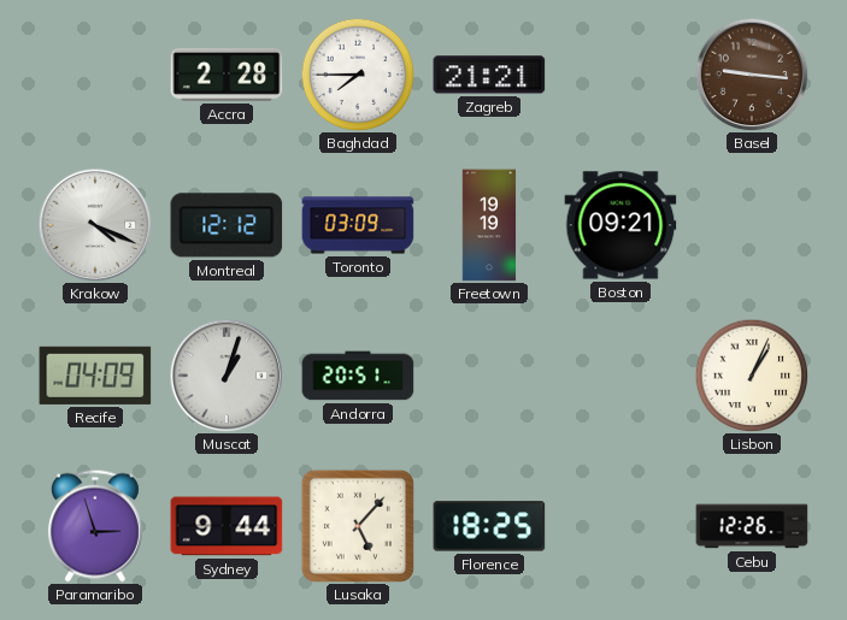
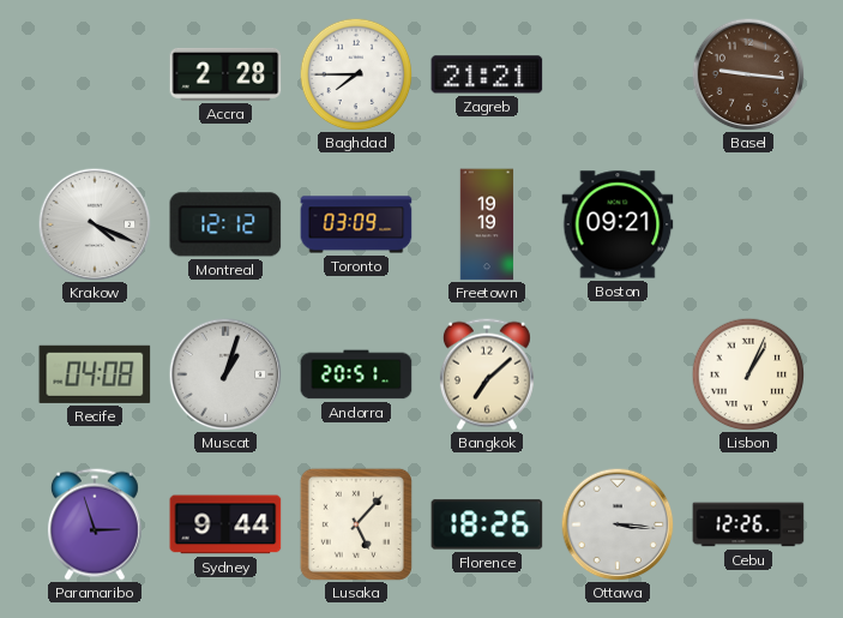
Recife: 04:09 -> 04:08 (95, 374)
Bangkok: none -> 7:08 (487, 374)
Florence: 18:25 -> 18:26 (487, 524)
Ottawa: none -> 3:16 (618, 524)
